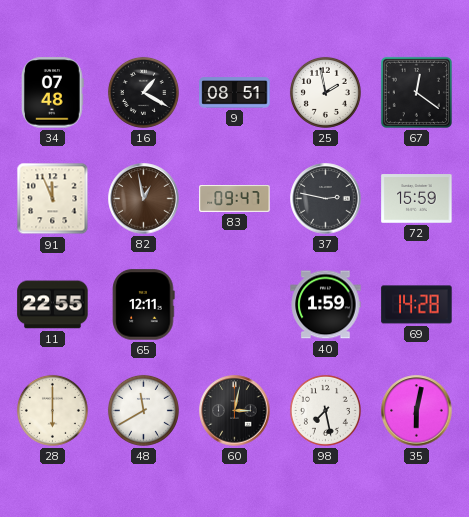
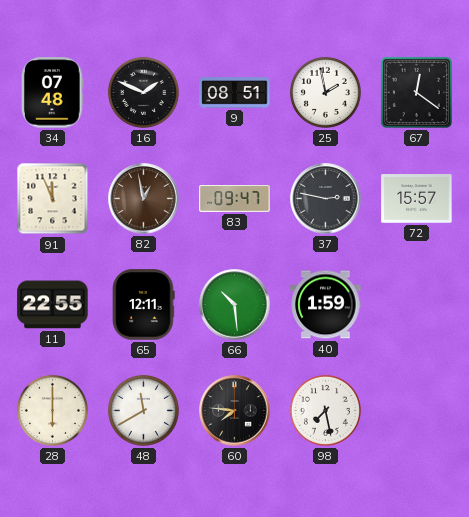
16: 1:20 -> 1:49 (143, 92)
72: 15:59 -> 15:57 (417, 199)
66: none -> 10:29 (235, 305)
69: 14:28 -> none (417, 305)
60: 3:02 -> 7:46 (235, 411)
35: 6:02 -> none (417, 411)
